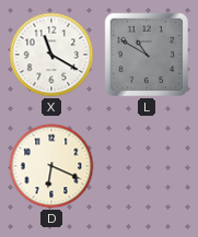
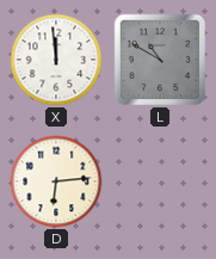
X: 11:20 -> 11:59 (56, 60)
D: 6:19 -> 6:14 (56, 181)
